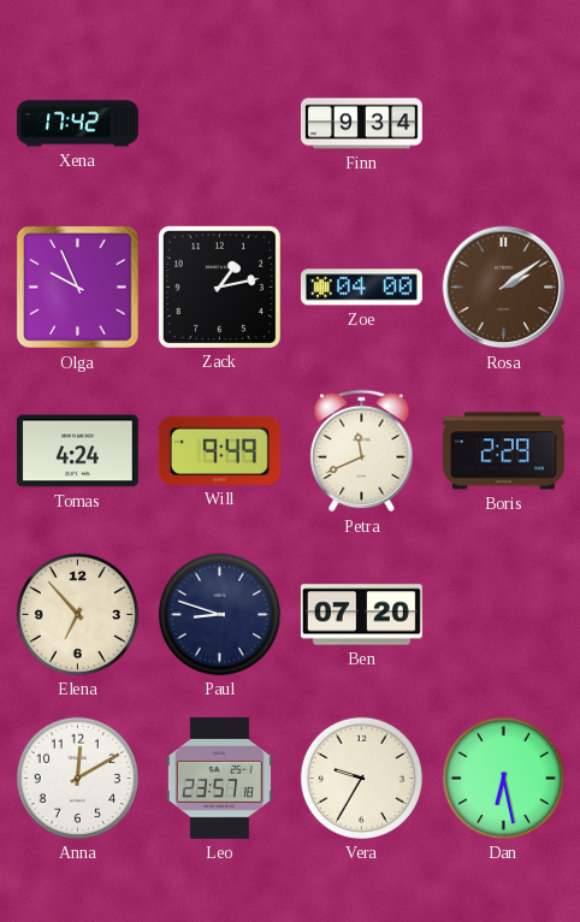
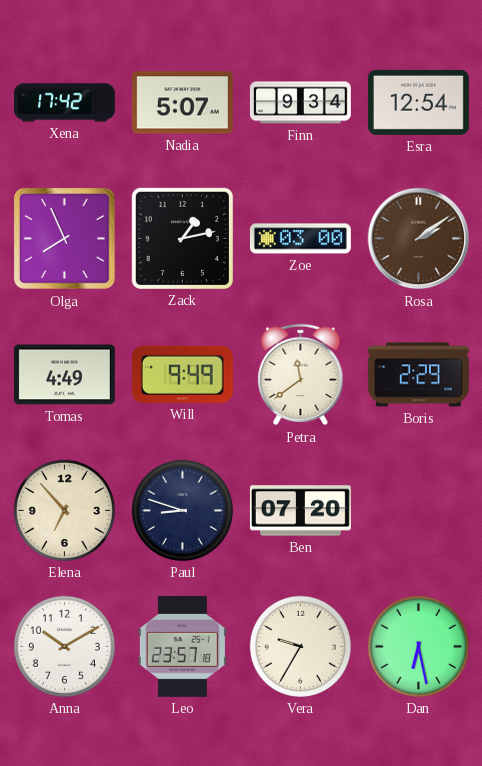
Nadia: none -> 5:07 (182, 103)
Esra: none -> 12:54 (418, 102)
Olga: 9:56 -> 7:56 (65, 239)
Zoe: 04:00 -> 03:00 (300, 239)
Tomas: 4:24 -> 4:49 (64, 375)
Petra: 11:41 -> 11:39 (301, 375)
Anna: 12:10 -> 10:10 (64, 646)
